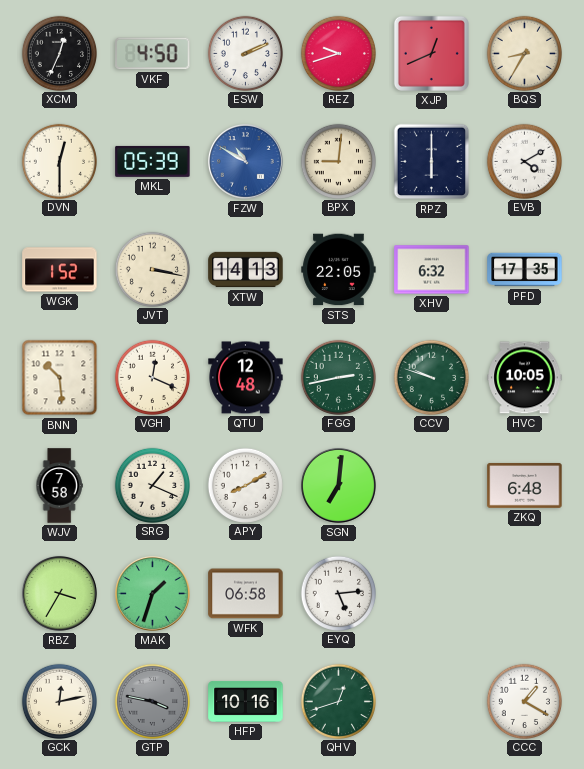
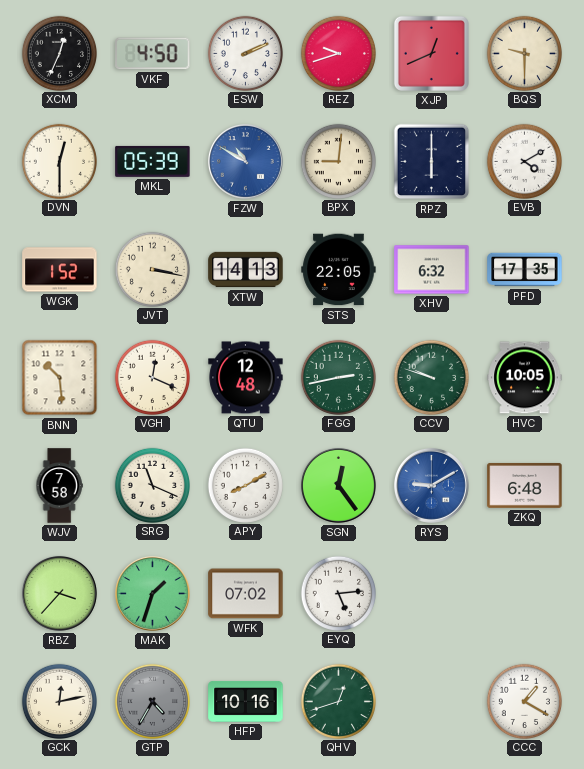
BQS: 8:35 -> 9:30 (524, 53)
SRG: 1:19 -> 11:19 (152, 485)
SGN: 7:01 -> 12:24 (339, 486)
RYS: none -> 9:10 (432, 486)
RBZ: 3:35 -> 3:37 (60, 594)
WFK: 06:58 -> 07:02 (246, 594)
GTP: 3:47 -> 4:35 (152, 701)
